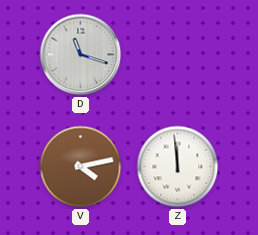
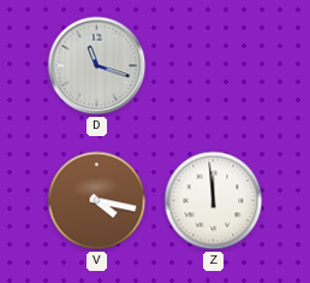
V: 4:13 -> 4:17 (97, 201)
